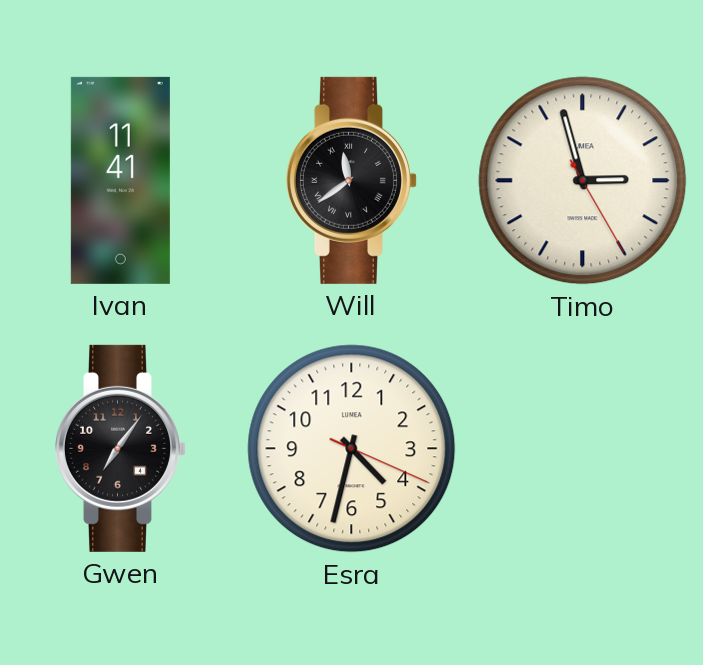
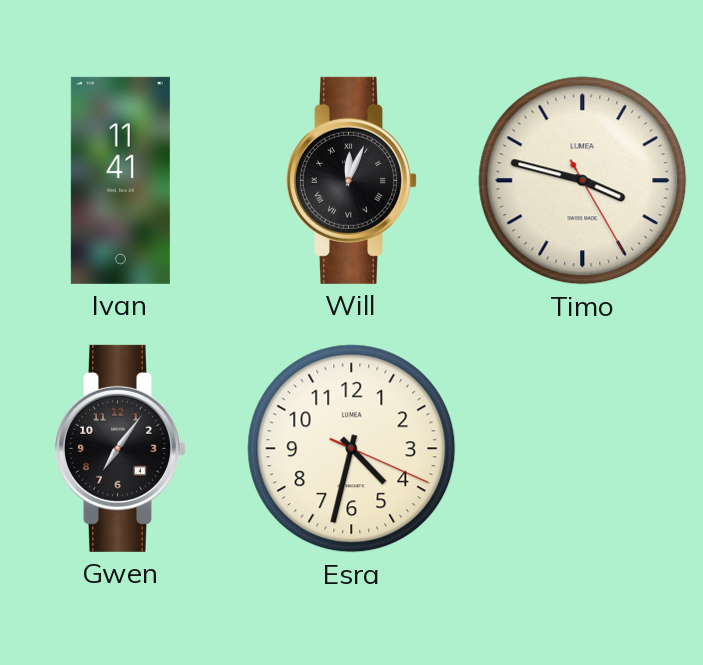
Will: 11:39 -> 12:04 (351, 180)
Timo: 2:57 -> 3:47 (583, 181)
